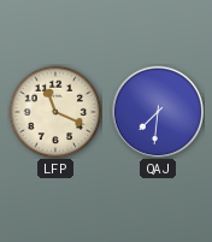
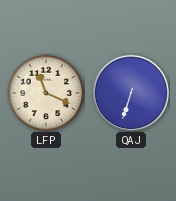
QAJ: 7:31 -> 6:33 (130, 92)
